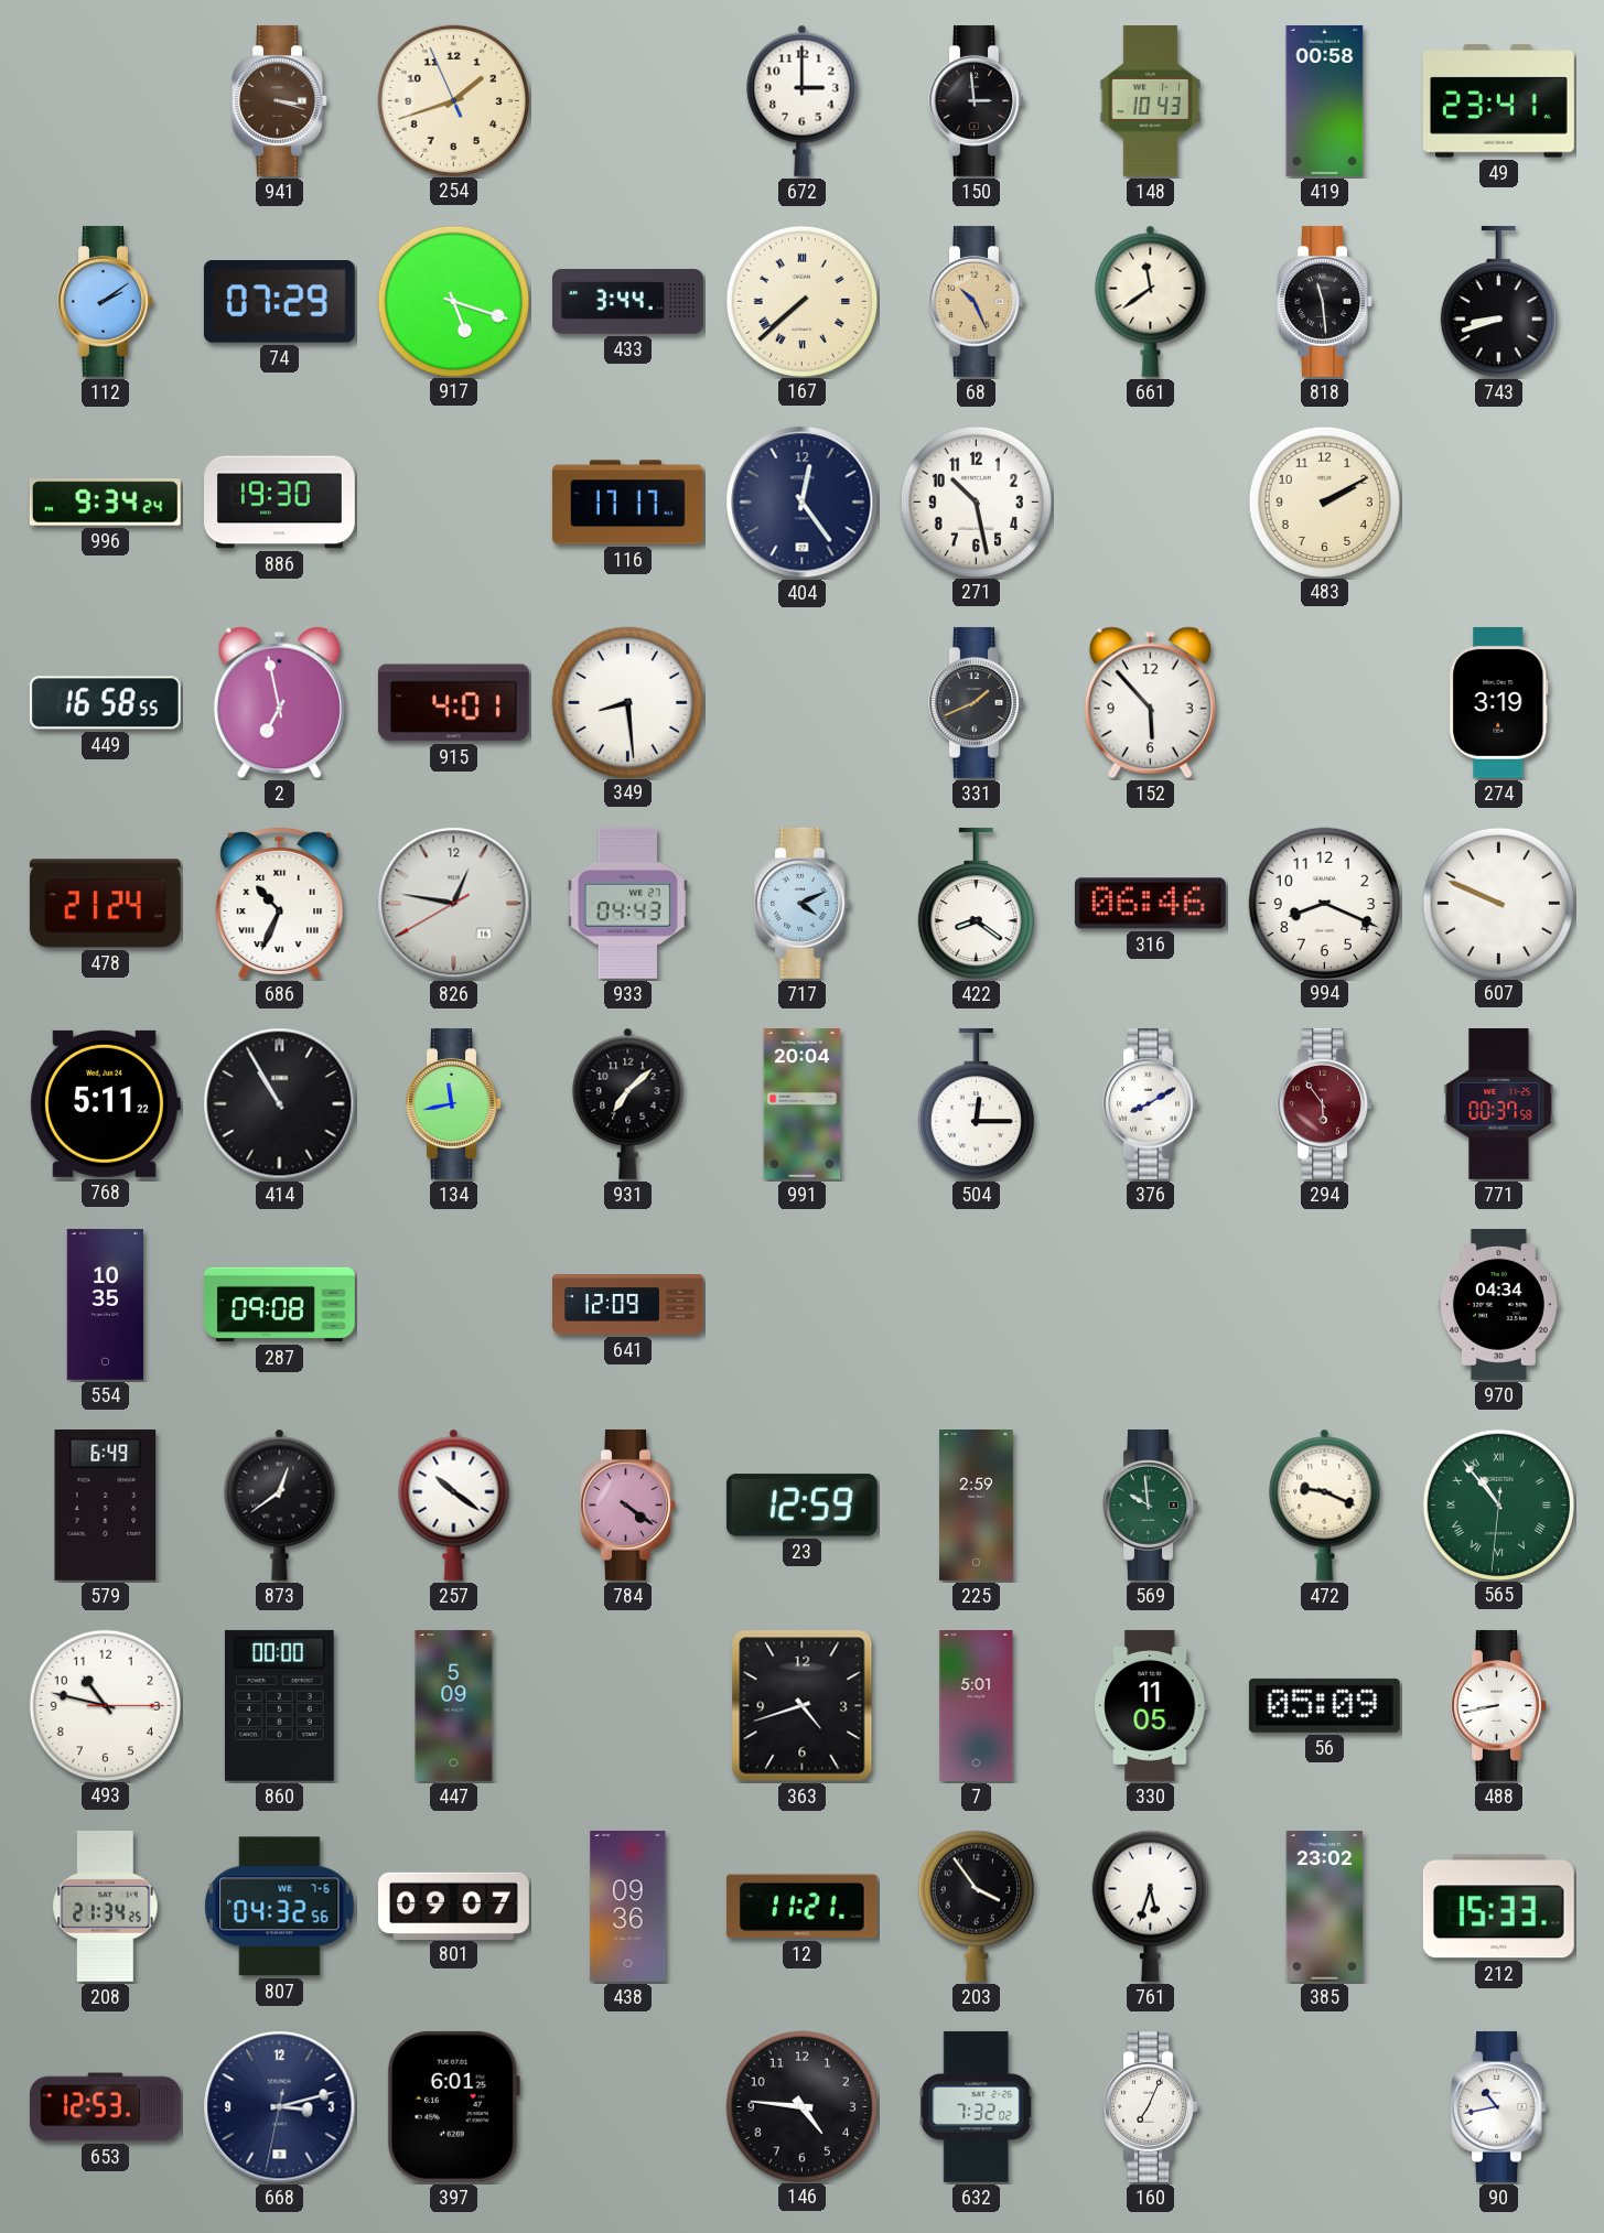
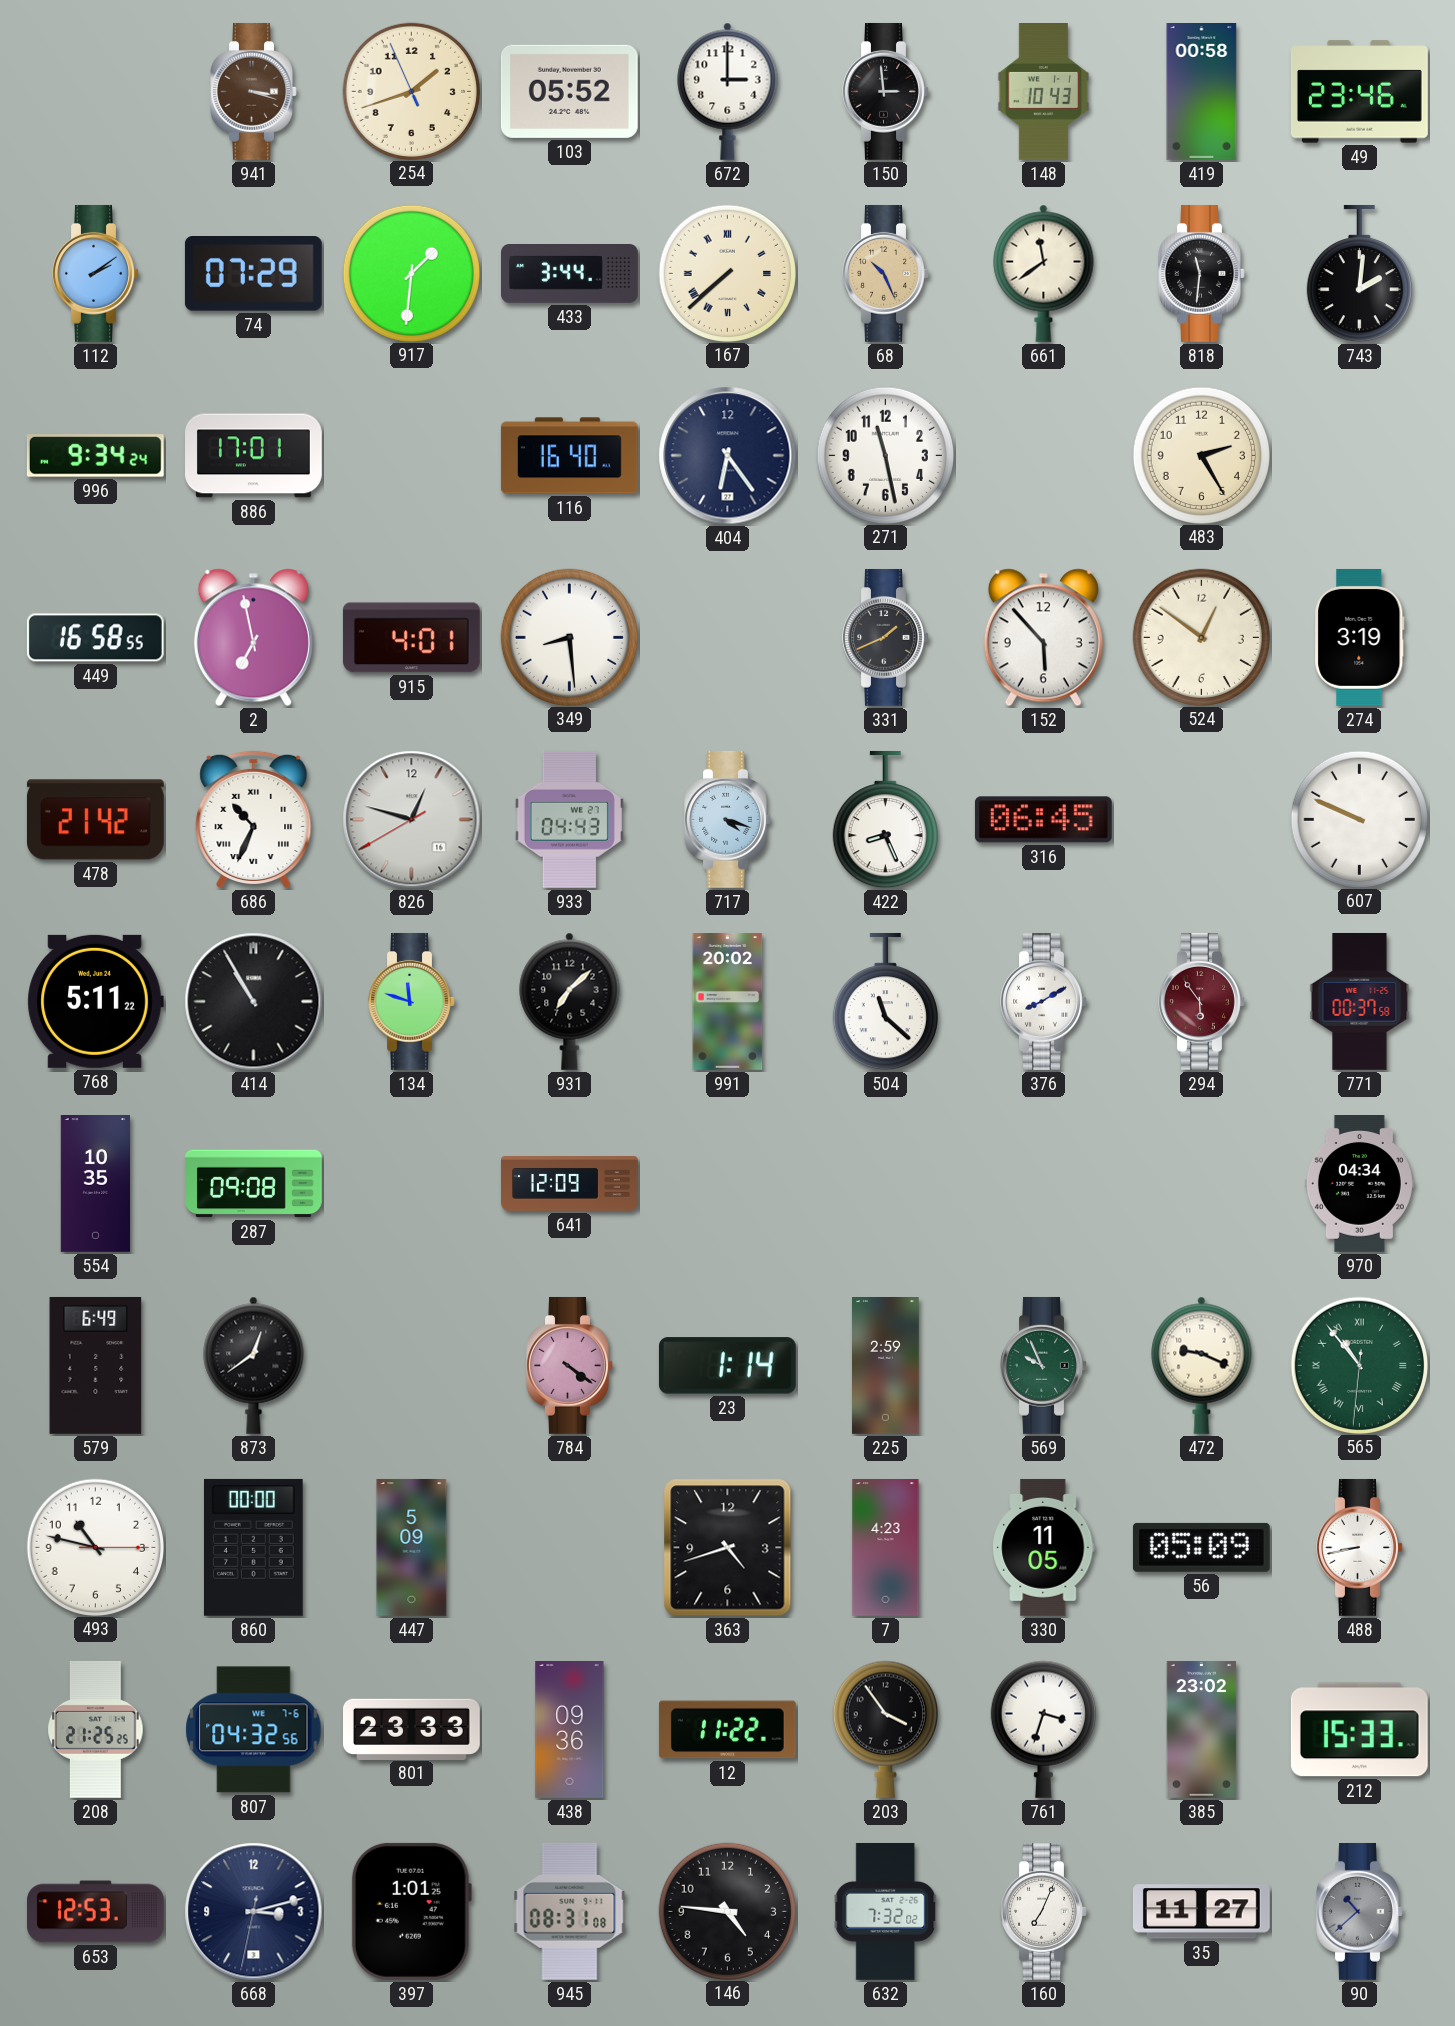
103: none -> 05:52 (569, 91)
49: 23:41 -> 23:46 (1359, 92)
917: 5:18 -> 1:31 (411, 273)
818: 11:29 -> 11:31 (1202, 273)
743: 8:42 -> 2:01 (1359, 274)
886: 19:30 -> 17:01 (254, 456)
116: 17:17 -> 16:40 (569, 456)
404: 12:24 -> 6:24 (728, 456)
271: 10:28 -> 11:28 (885, 455)
483: 2:10 -> 2:25 (1201, 455)
524: none -> 12:51 (1201, 637)
478: 21:24 -> 21:42 (95, 820)
826: 12:46 -> 12:47 (412, 820)
717: 4:11 -> 4:18 (728, 819)
422: 8:21 -> 8:26 (885, 820)
316: 06:46 -> 06:45 (1043, 820)
994: 8:19 -> none (1324, 903)
134: 11:43 -> 11:48 (412, 1001)
991: 20:04 -> 20:02 (728, 1002)
504: 12:15 -> 11:22 (885, 1002)
257: 10:21 -> none (454, 1504)
23: 12:59 -> 1:14 (727, 1366)
569: 9:59 -> 9:56 (1044, 1365)
7: 5:01 -> 4:23 (886, 1548)
208: 21:34 -> 21:25 (96, 1729)
801: 09:07 -> 23:33 (412, 1729)
12: 11:21 -> 11:22 (727, 1730)
761: 5:33 -> 3:33 (1043, 1729)
397: 6:01 -> 1:01 (411, 1911)
945: none -> 08:31 (570, 1911)
35: none -> 11:27 (1201, 1912)
90: 10:43 -> 10:38 (1360, 1911)
90 dial: white -> grey (1360, 1911)
